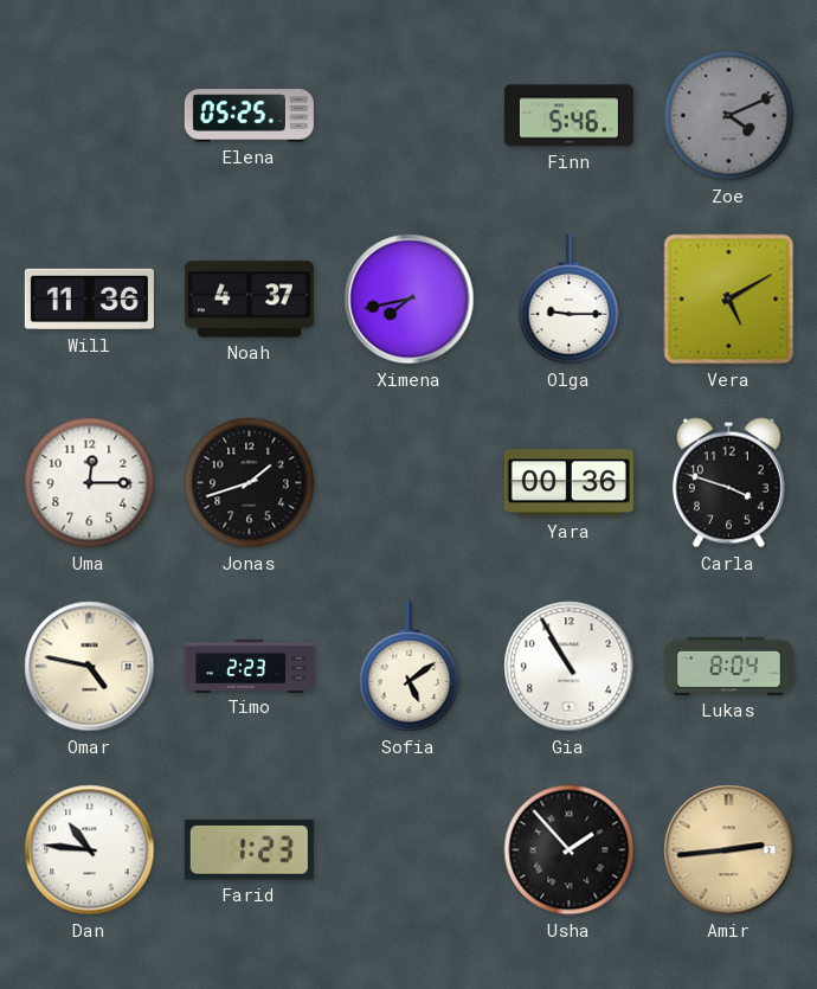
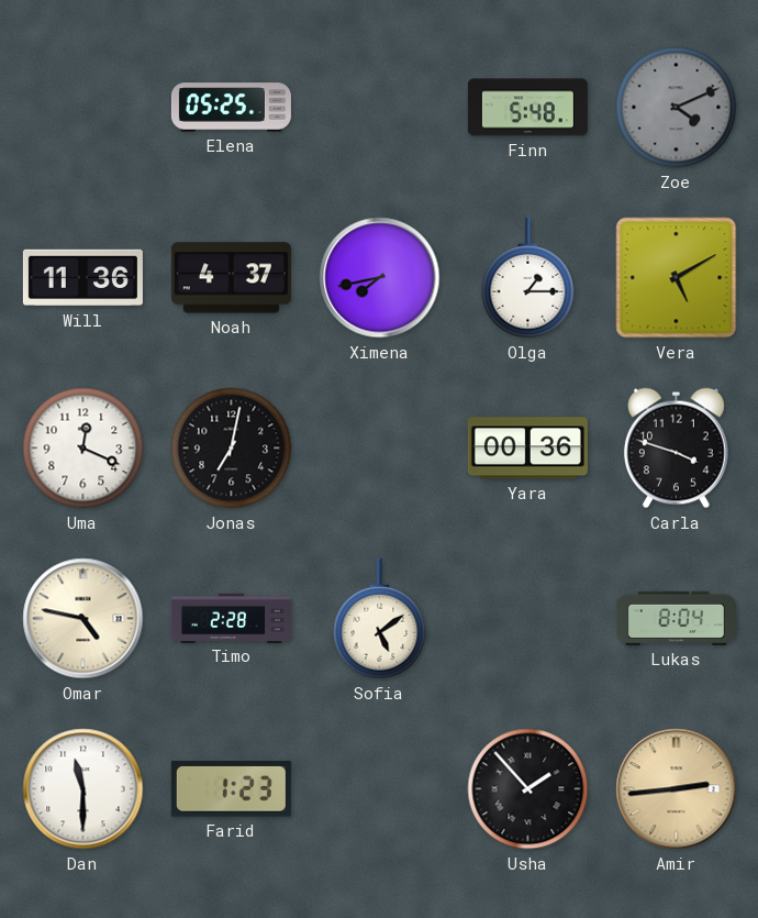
Finn: 5:46 -> 5:48 (527, 108)
Olga: 9:15 -> 1:15 (528, 278)
Uma: 12:15 -> 12:19 (83, 449)
Jonas: 1:42 -> 7:02 (232, 449)
Timo: 2:23 -> 2:28 (231, 618)
Gia: 10:55 -> none (570, 667)
Dan: 10:46 -> 11:30 (83, 789)
